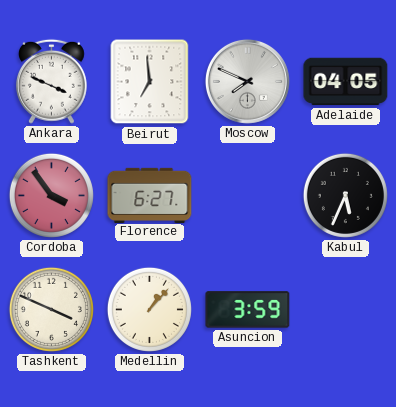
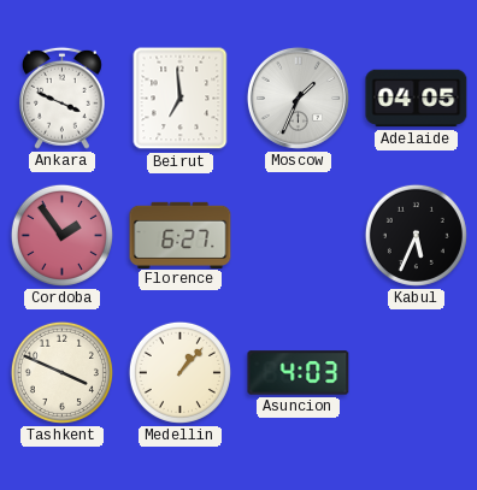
Moscow: 7:49 -> 1:34 (298, 98)
Cordoba: 3:54 -> 1:54 (61, 235)
Asuncion: 3:59 -> 4:03 (299, 373)
